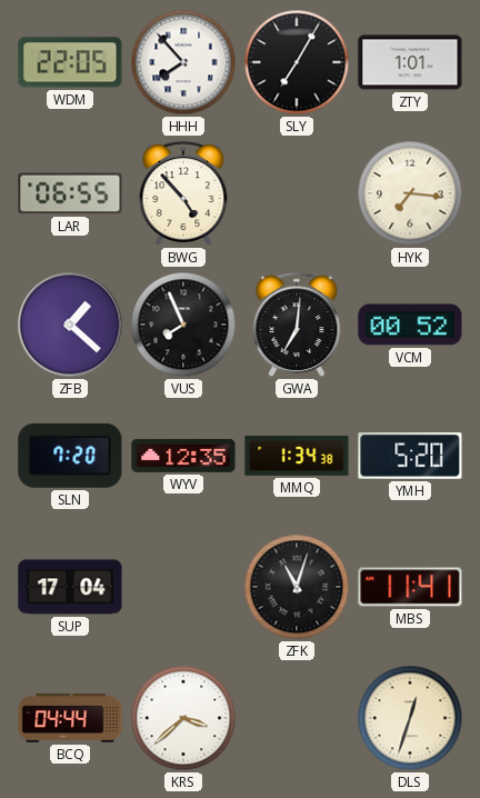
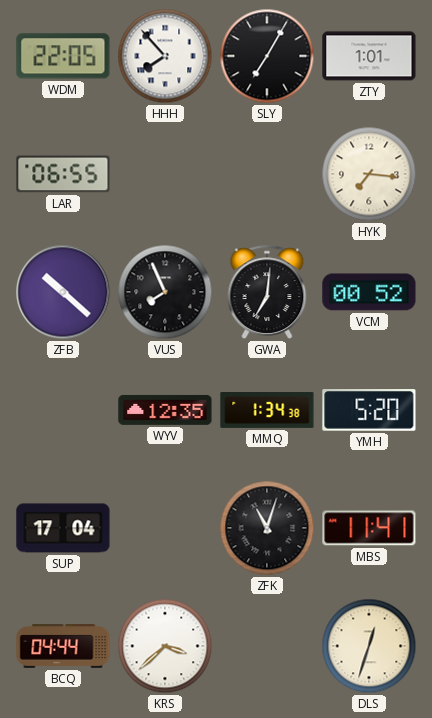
BWG: 4:53 -> none (183, 193)
ZFB: 1:22 -> 10:22 (63, 292)
SLN: 7:20 -> none (70, 456)
